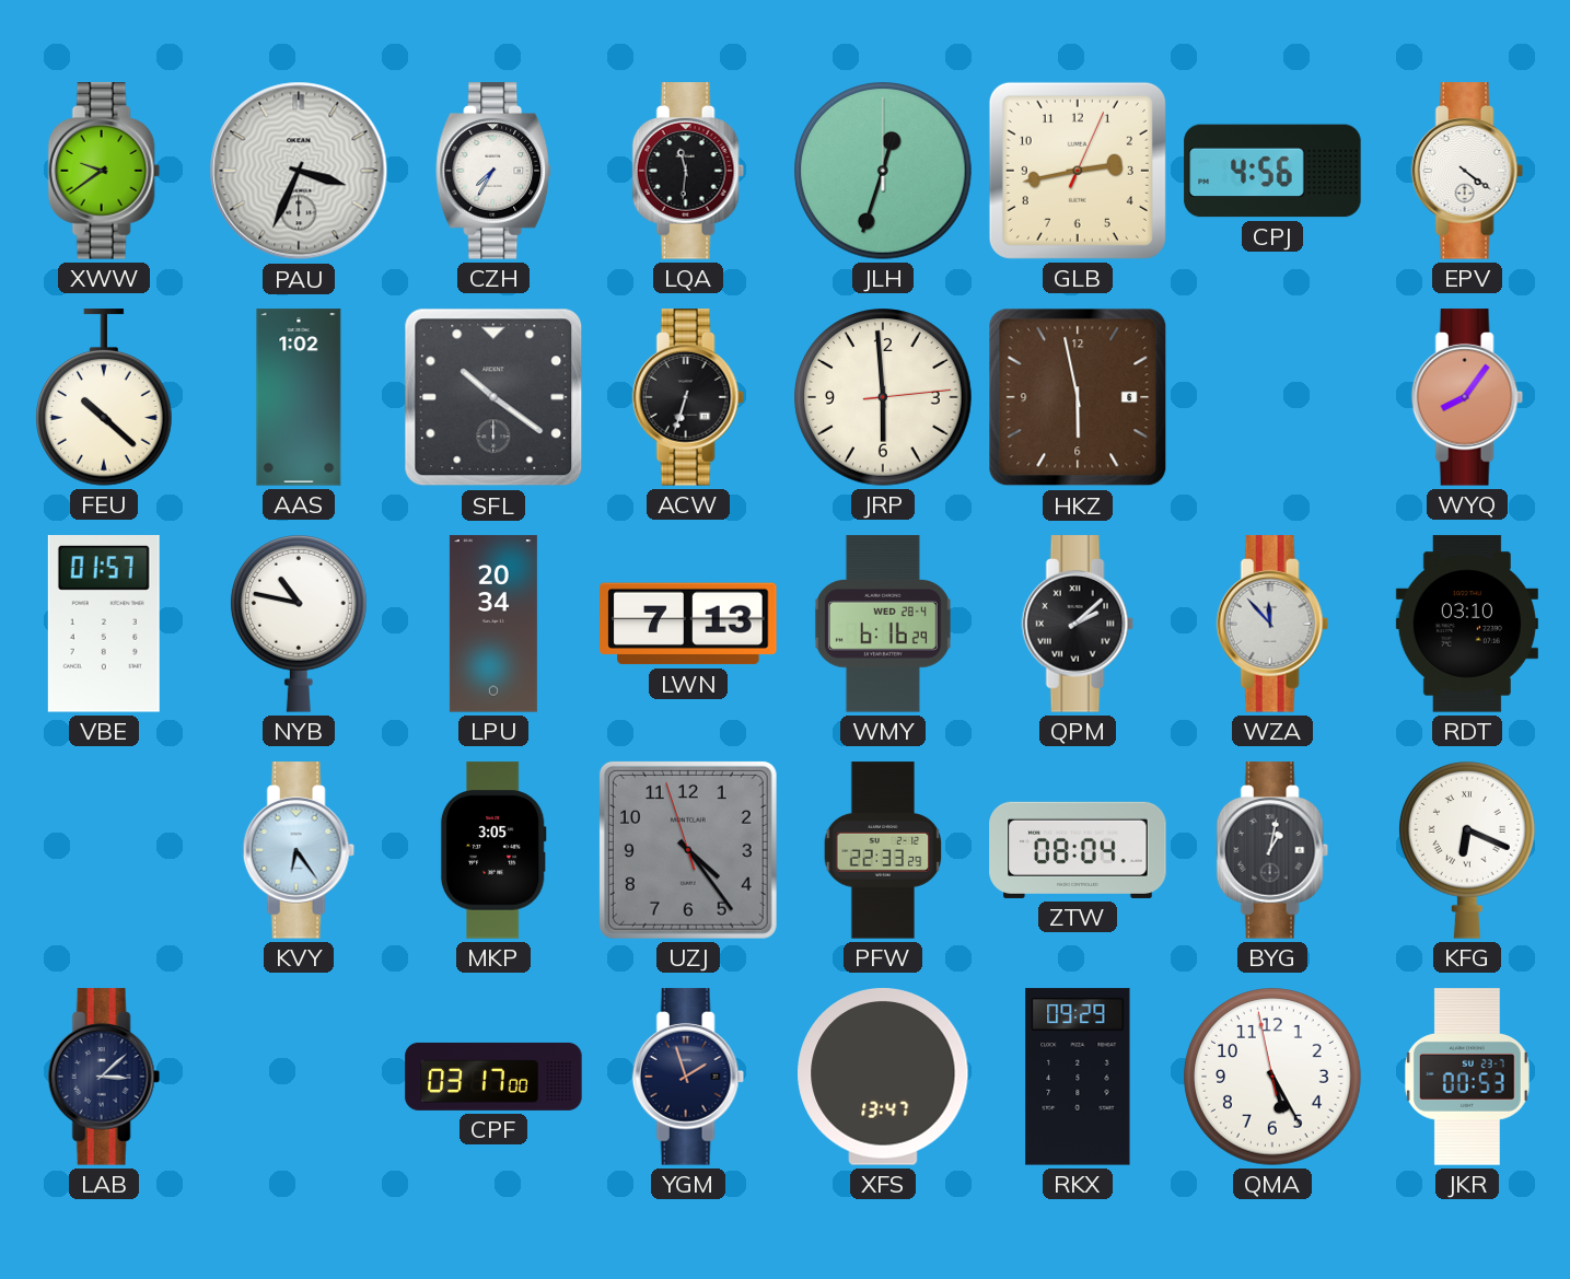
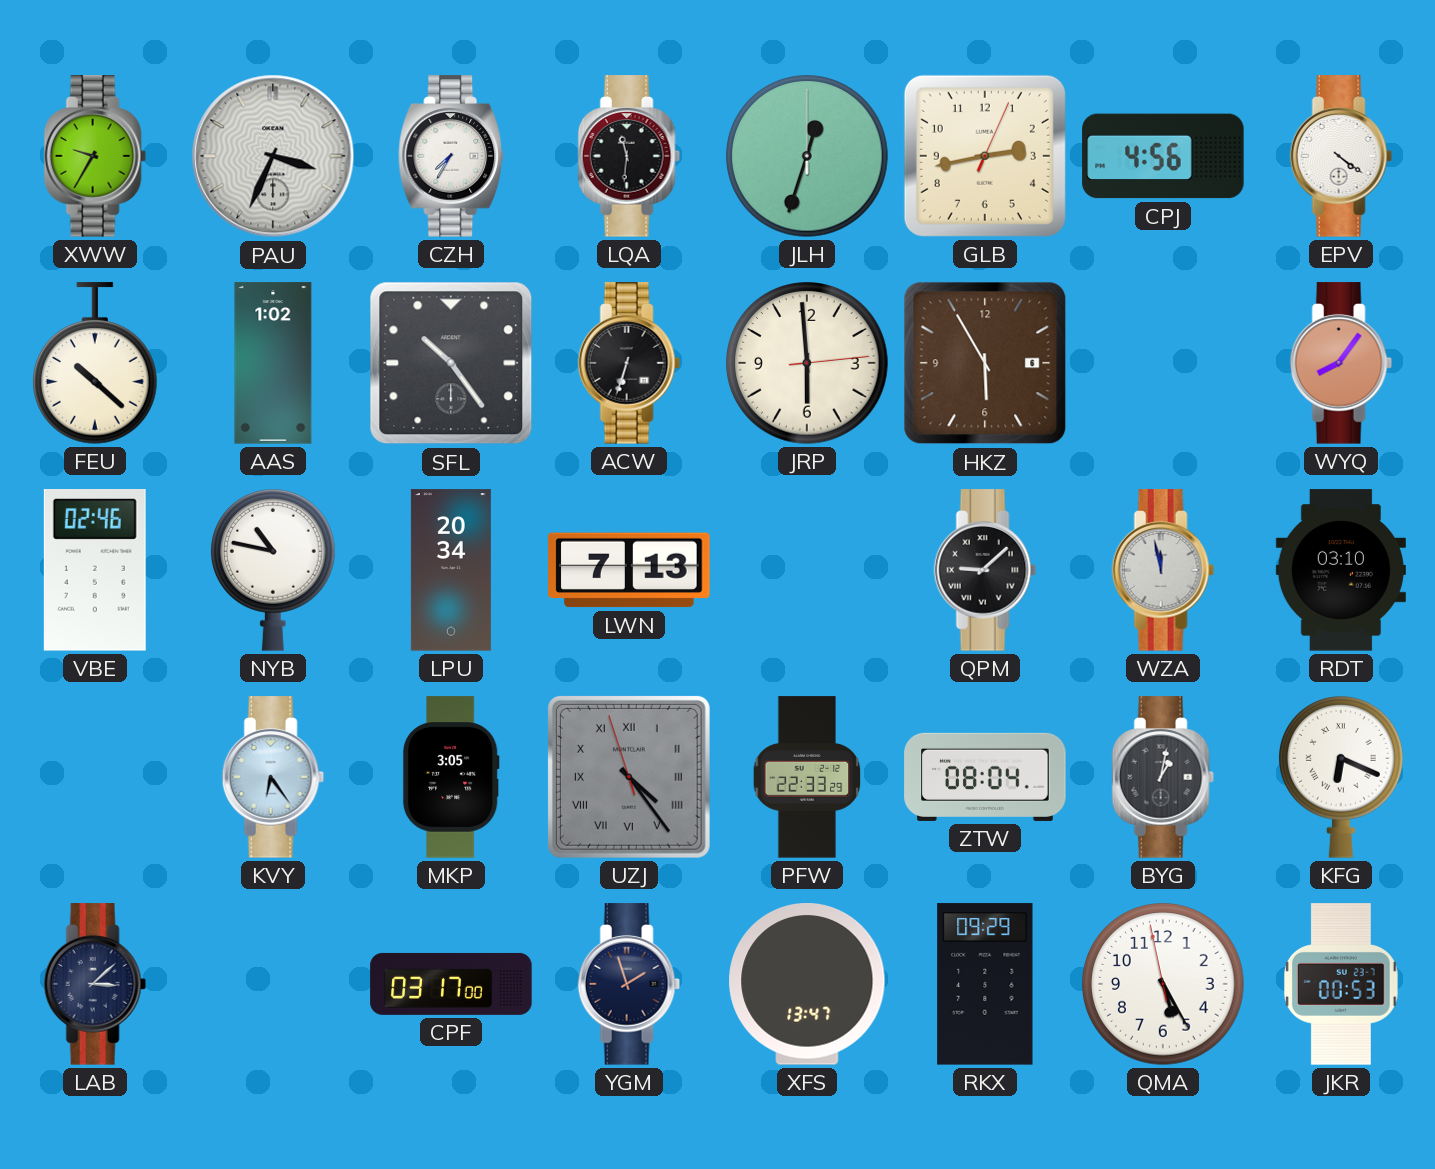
XWW: 9:39 -> 9:35 (95, 156)
SFL: 10:21 -> 10:24 (451, 363)
HKZ: 5:58 -> 5:55 (985, 363)
VBE: 01:57 -> 02:46 (95, 571)
WMY: 6:16 -> none (883, 624)
QPM: 2:08 -> 9:08 (985, 570)
WZA: 11:53 -> 11:58 (1163, 570)
UZJ numerals: Arabic -> Roman (629, 777)
